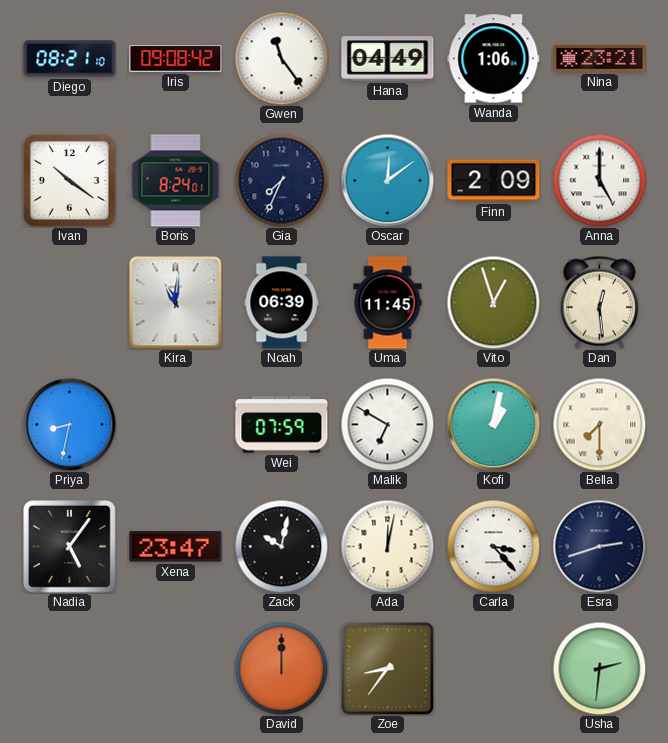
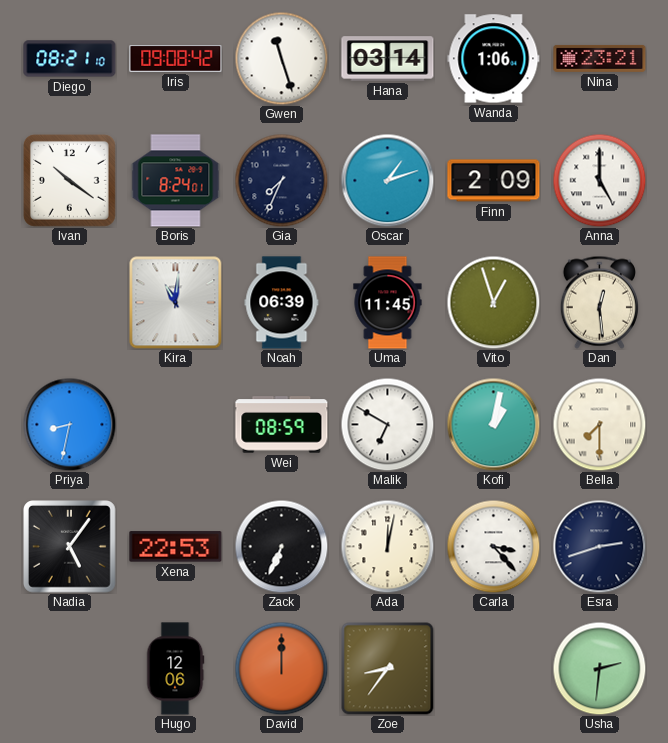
Gwen: 11:24 -> 11:27 (281, 58)
Hana: 04:49 -> 03:14 (388, 59)
Oscar: 12:09 -> 1:12 (387, 180)
Wei: 07:59 -> 08:59 (282, 425)
Xena: 23:47 -> 22:53 (176, 547)
Zack: 10:02 -> 6:34 (281, 546)
Hugo: none -> 12:06 (175, 669)
